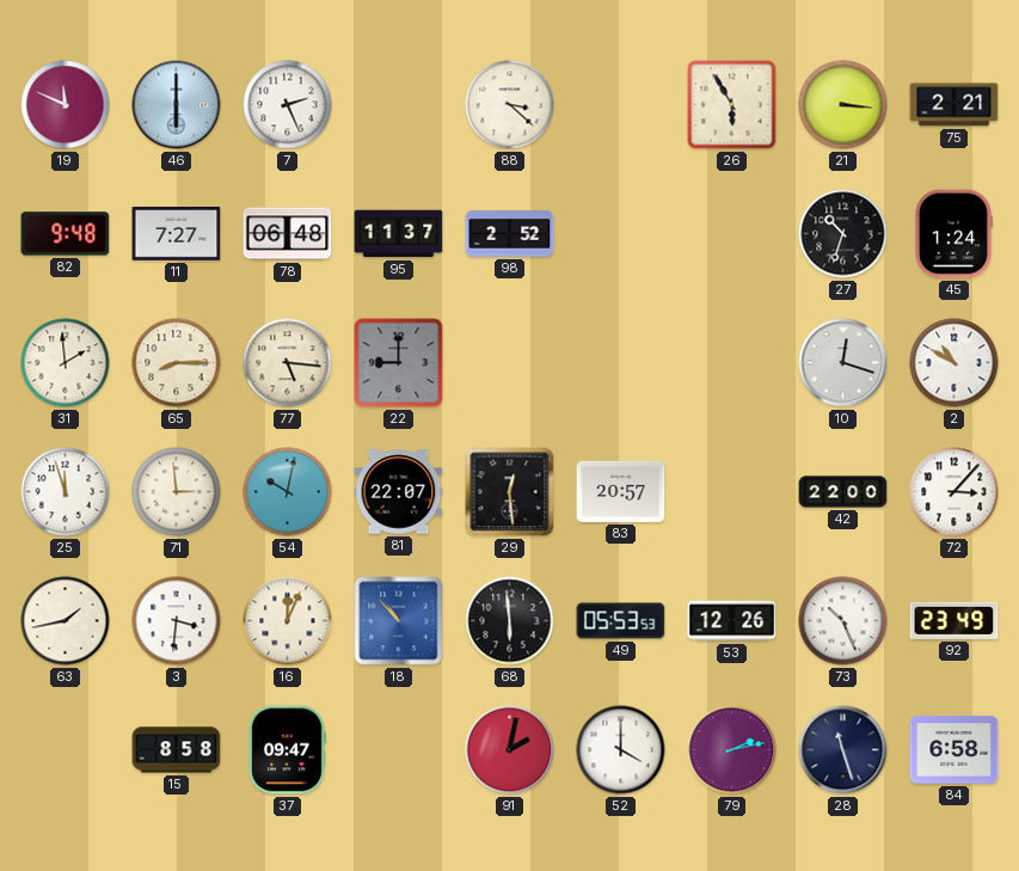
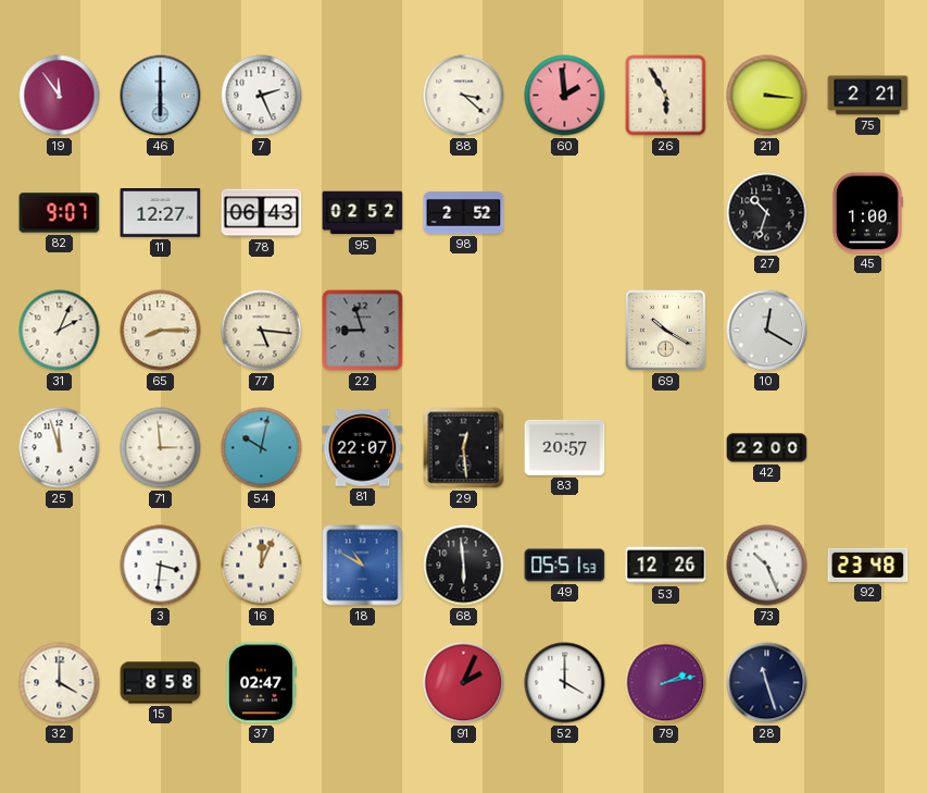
19: 11:49 -> 11:54 (60, 96)
60: none -> 1:59 (565, 96)
82: 9:48 -> 9:07 (60, 213)
11: 7:27 -> 12:27 (161, 213)
78: 06:48 -> 06:43 (262, 213)
95: 11:37 -> 02:52 (363, 213)
45: 1:24 -> 1:00 (867, 213)
31: 1:59 -> 2:04 (60, 331)
22: 9:00 -> 8:57 (363, 331)
69: none -> 10:20 (666, 331)
10: 12:18 -> 12:20 (767, 331)
2: 10:50 -> none (954, 363)
72: 3:07 -> none (954, 492)
63: 1:43 -> none (66, 621)
18: 10:53 -> 10:50 (363, 566)
49: 05:53 -> 05:51 (565, 566)
92: 23:49 -> 23:48 (868, 565)
32: none -> 4:00 (60, 683)
37: 09:47 -> 02:47 (261, 683)
91: 2:02 -> 2:04 (464, 683)
84: 6:58 -> none (954, 750)
